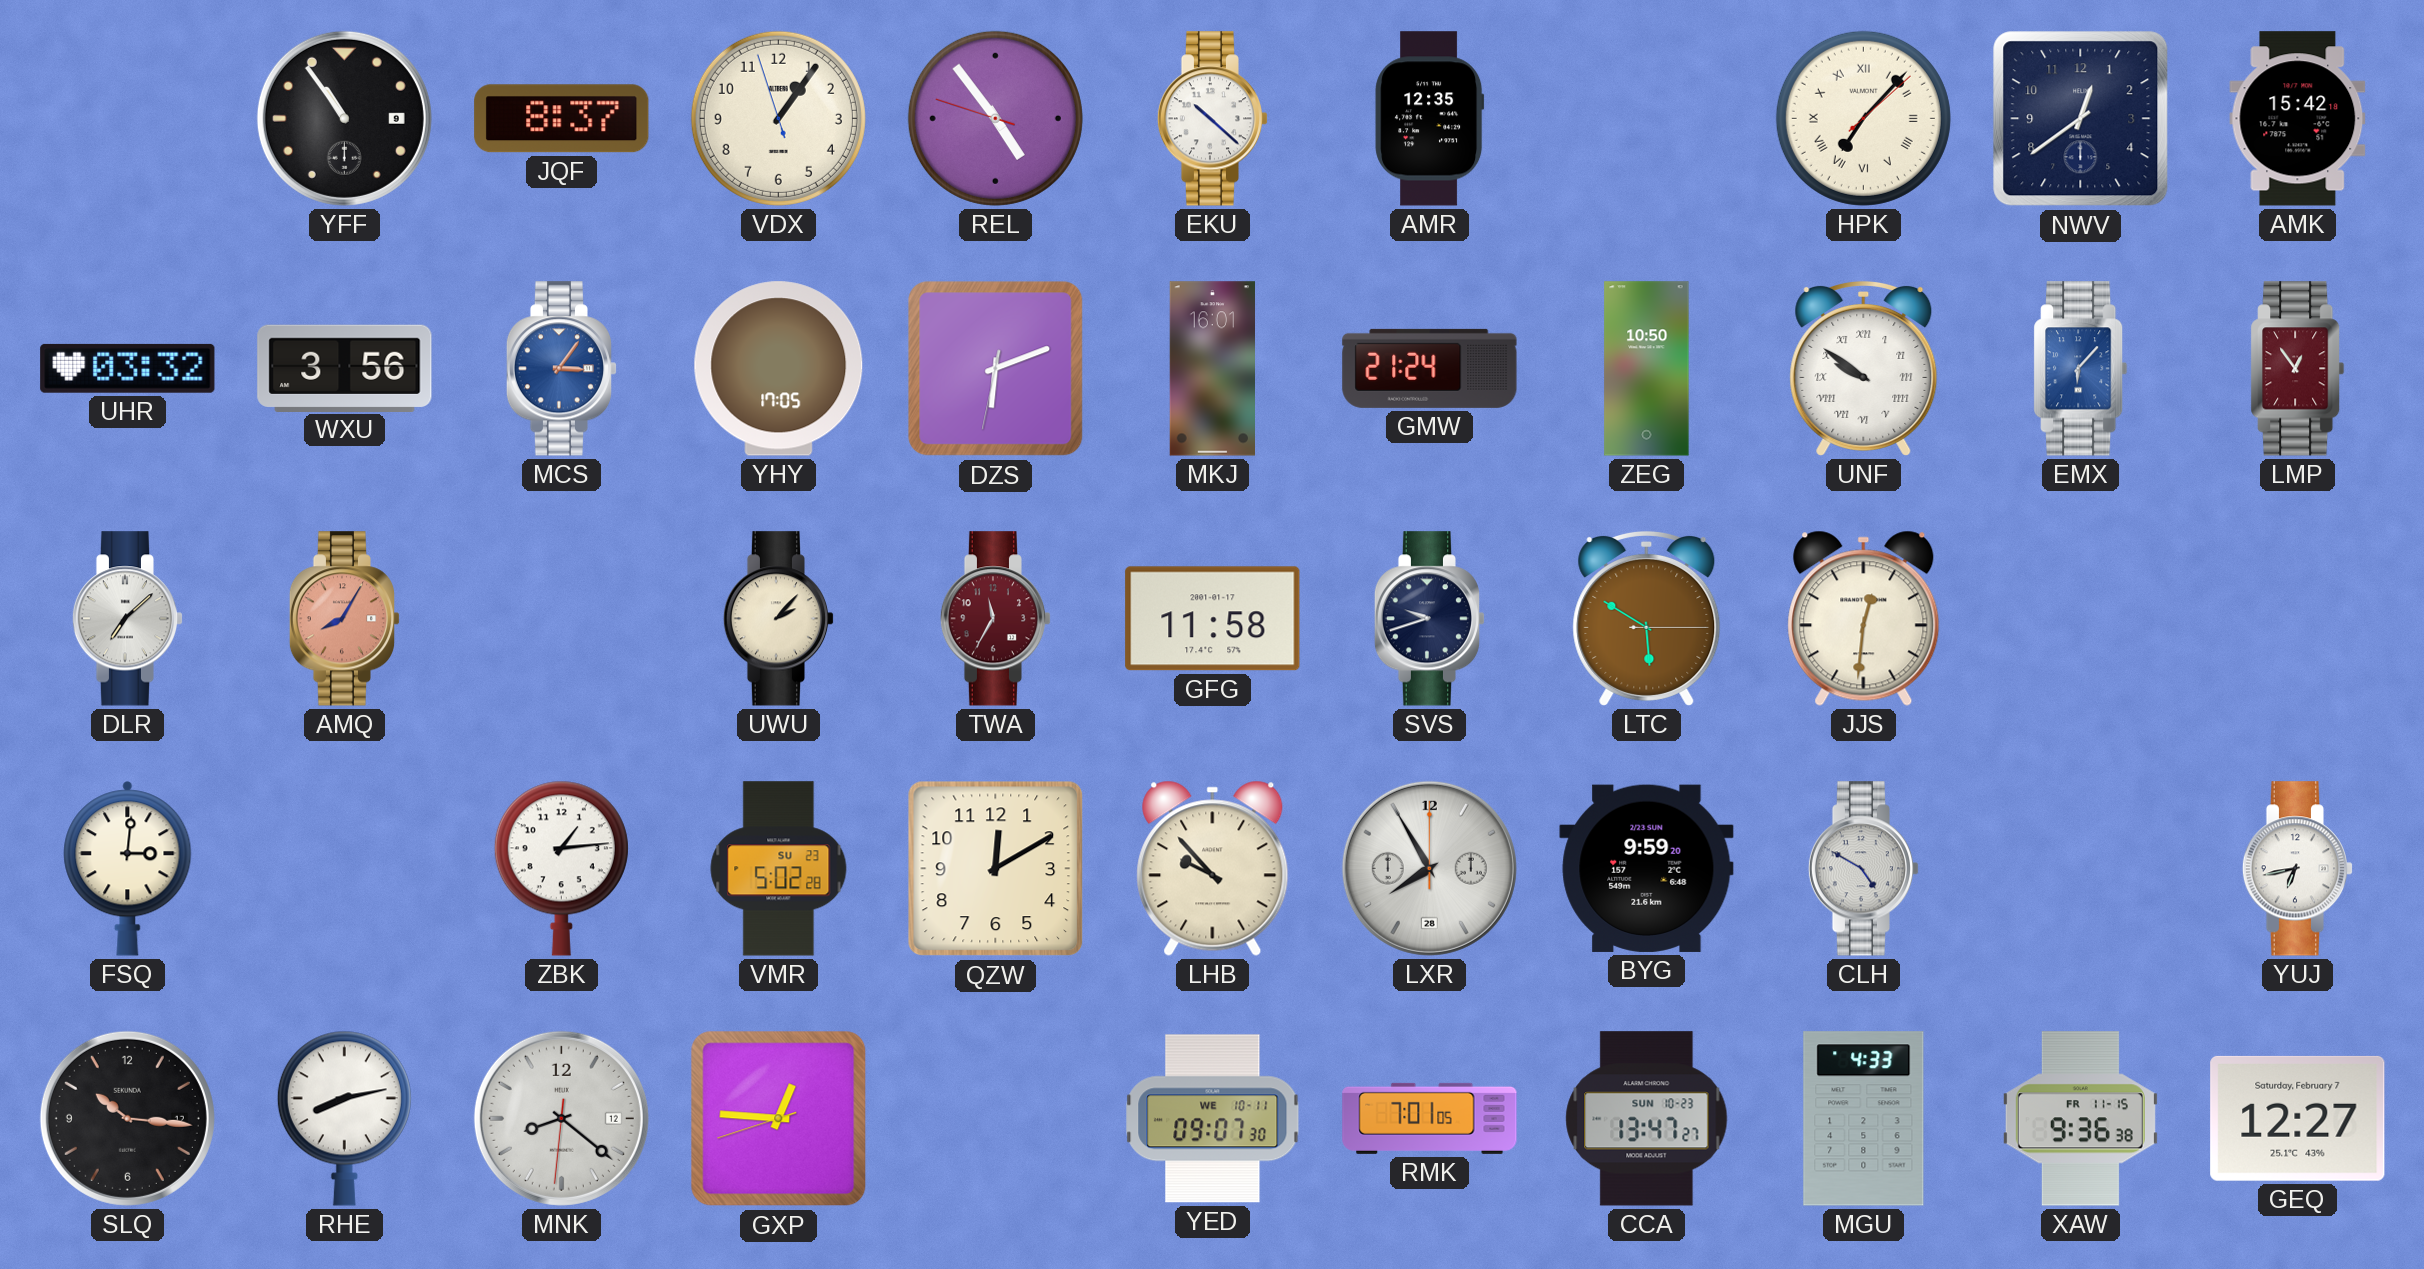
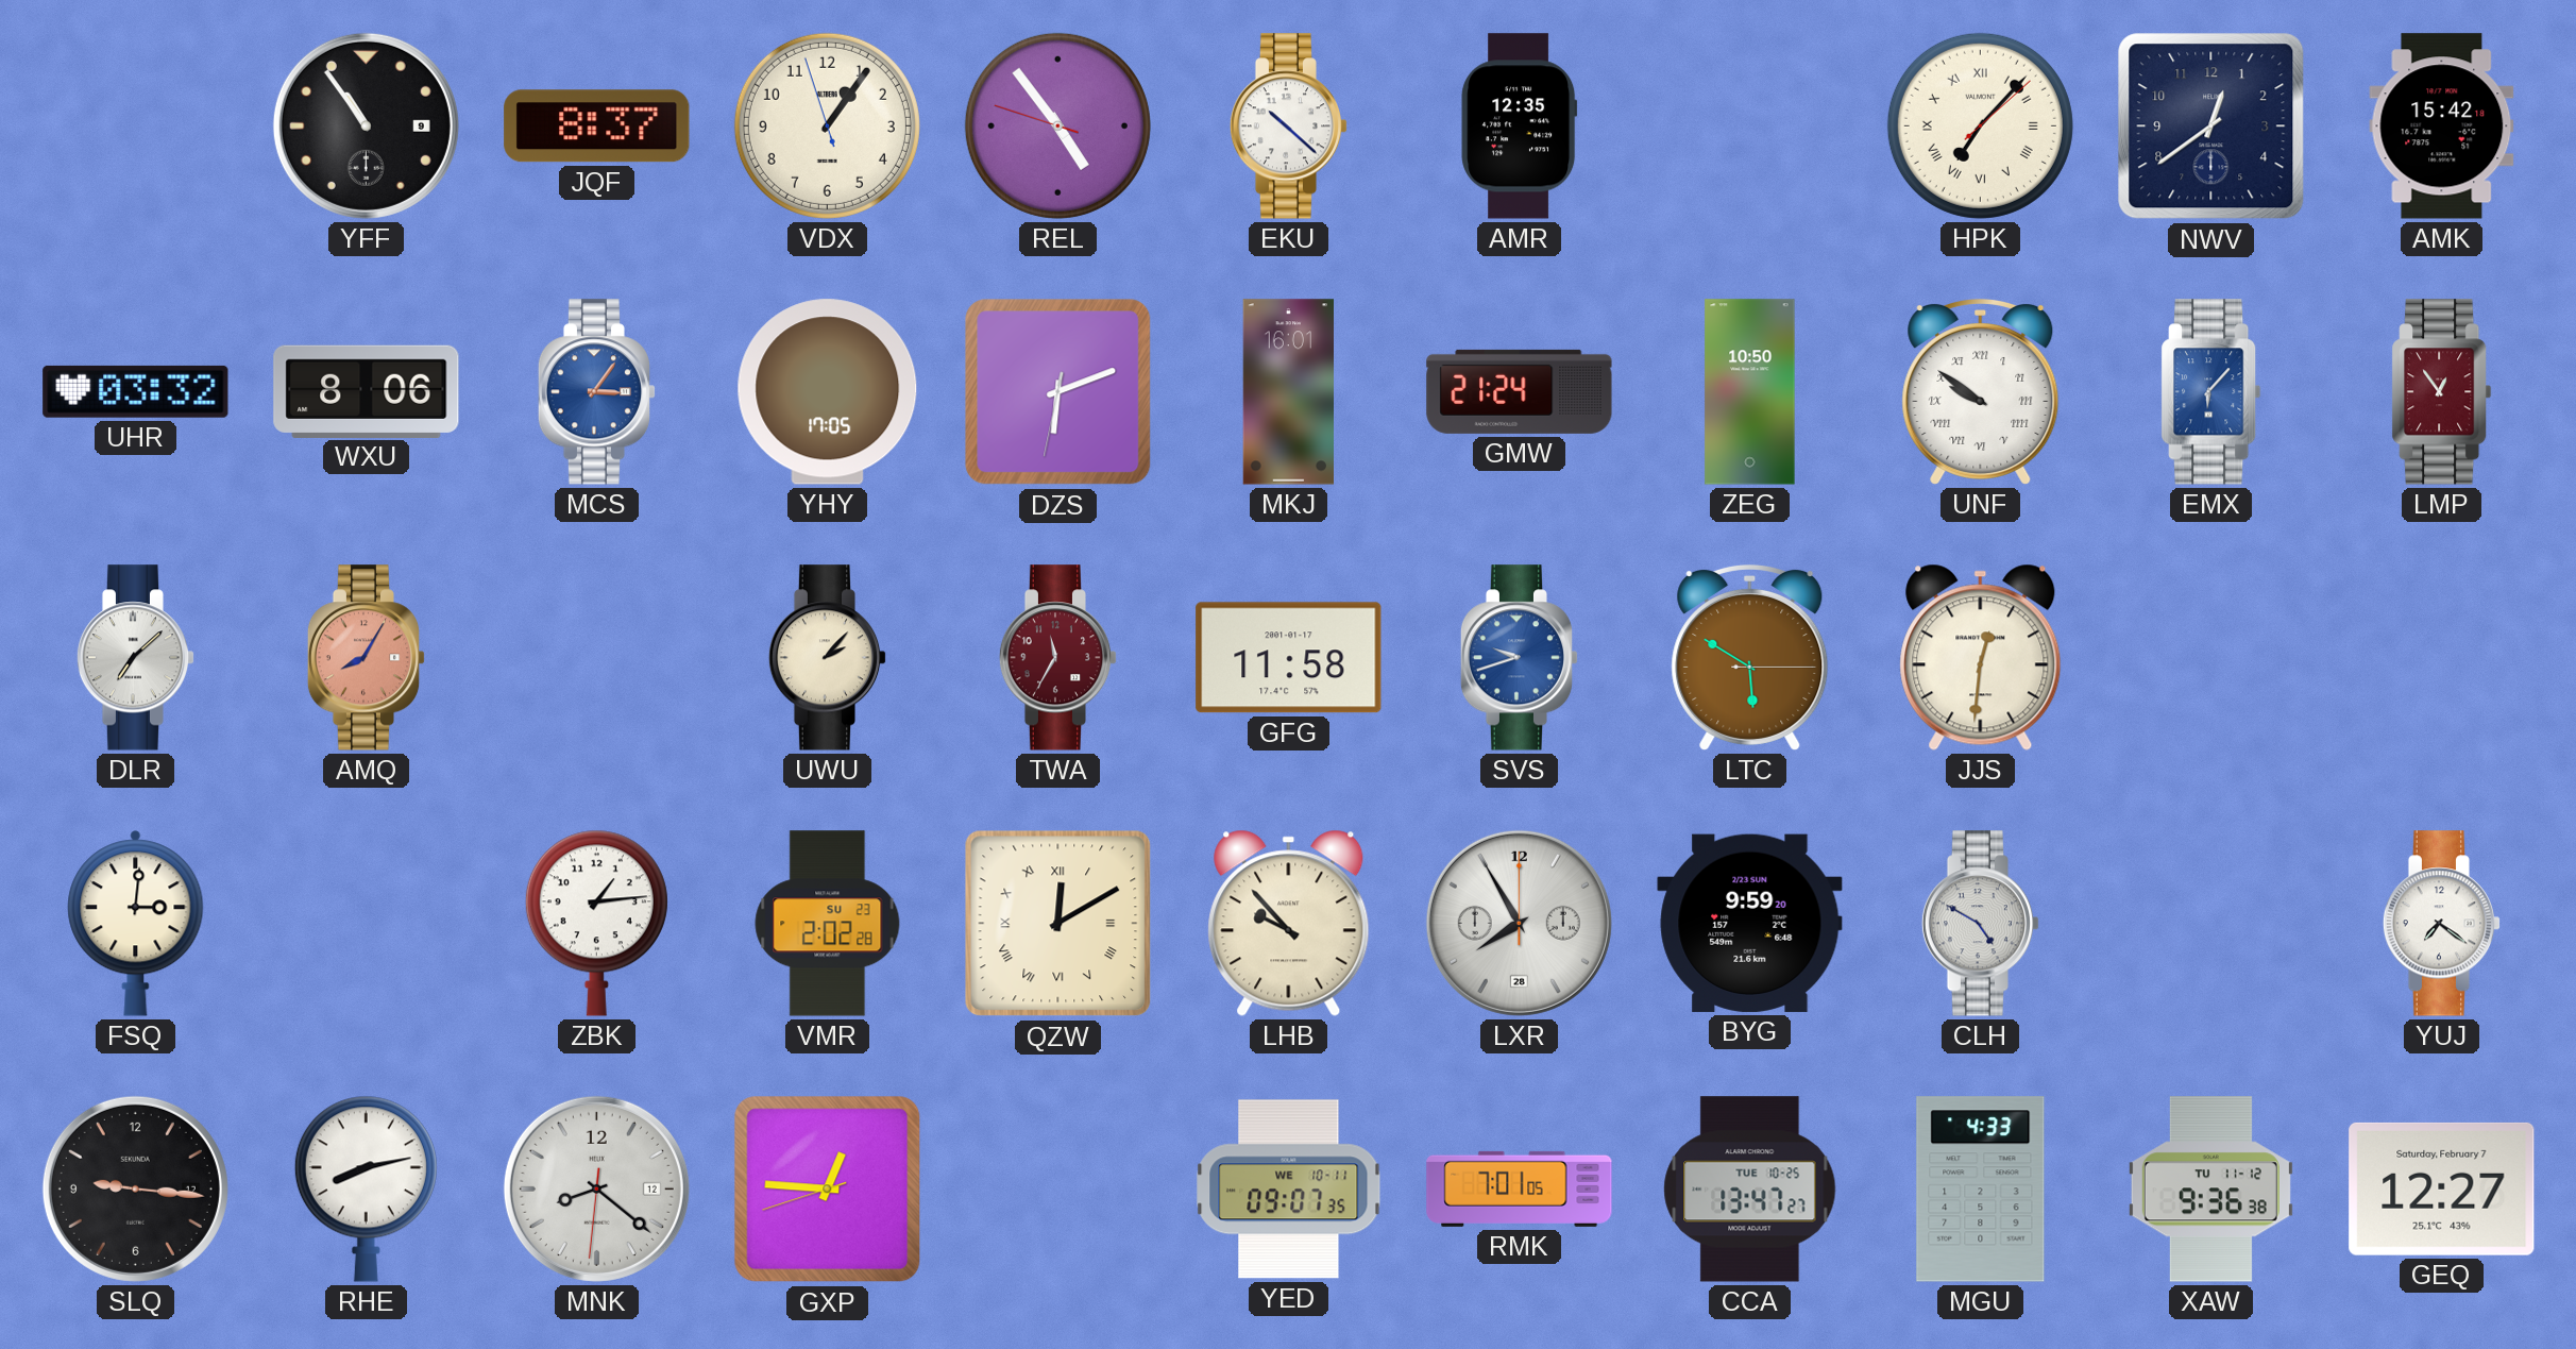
WXU: 3:56 -> 8:06 (367, 391)
SVS dial: navy -> blue (1520, 658)
VMR: 5:02 -> 2:02 (828, 924)
QZW numerals: Arabic -> Roman (1058, 924)
YUJ: 6:43 -> 7:21 (2442, 924)
SLQ: 10:16 -> 9:16 (135, 1188)
YED: 09:07:30 -> 09:07:35 (1289, 1190)
CCA date: SUN 10-23 -> TUE 10-25 (1750, 1190)
XAW date: FR 11-15 -> TU 11-12 (2210, 1190)
